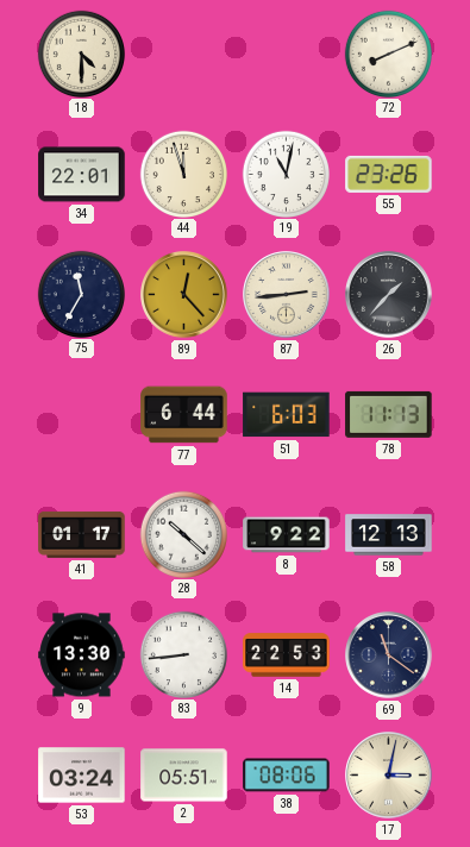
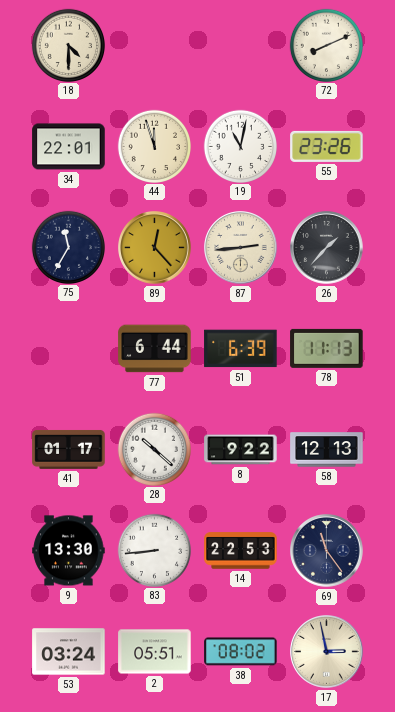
51: 6:03 -> 6:39 (241, 349)
69: 11:21 -> 11:24 (327, 551)
38: 08:06 -> 08:02 (241, 652)
17: 3:02 -> 2:58 (327, 652)
